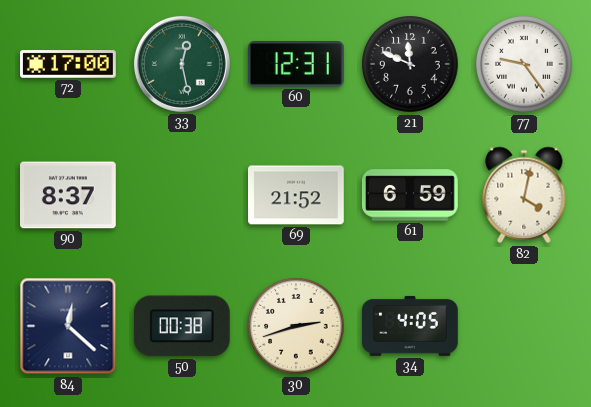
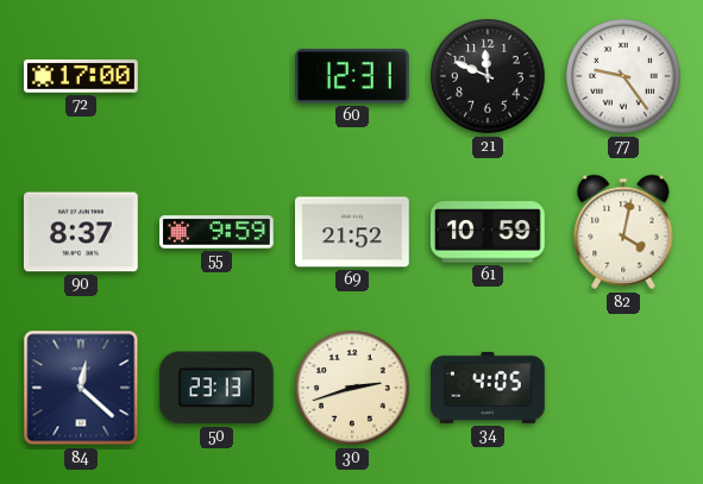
33: 12:28 -> none (182, 64)
55: none -> 9:59 (218, 232)
61: 6:59 -> 10:59 (488, 232)
50: 00:38 -> 23:13 (216, 388)
